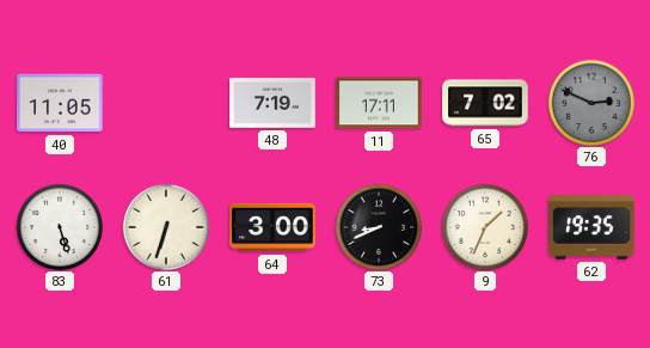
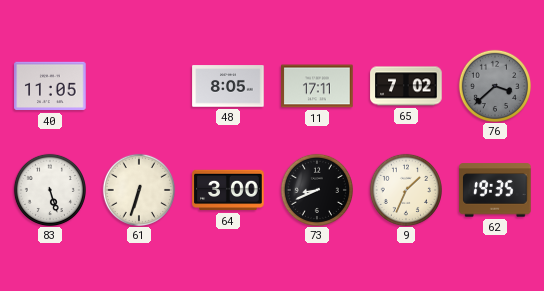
48: 7:19 -> 8:05 (228, 86)
76: 2:49 -> 3:38 (494, 85)
